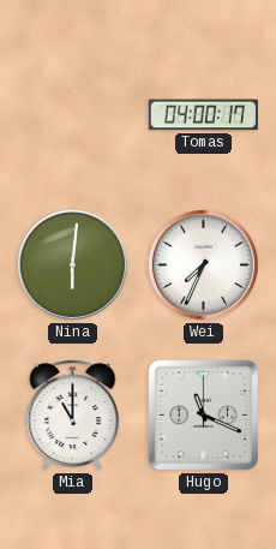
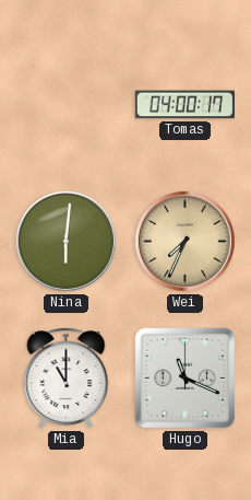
Wei dial: white -> champagne (184, 241)
